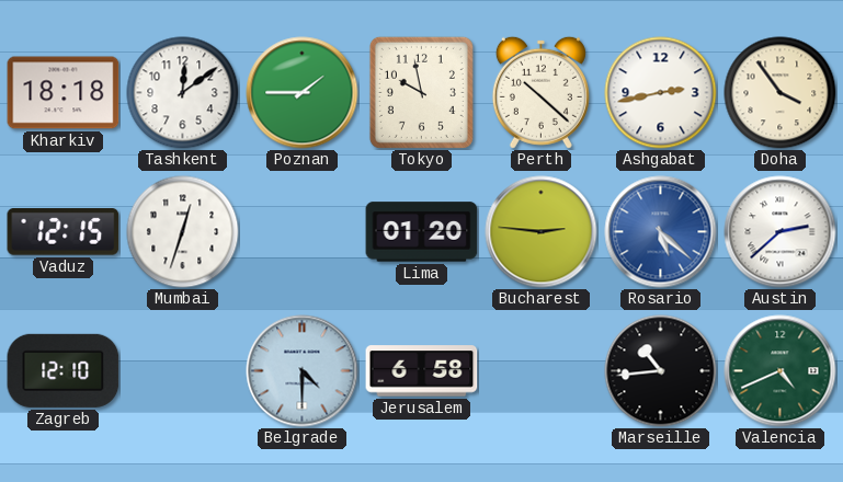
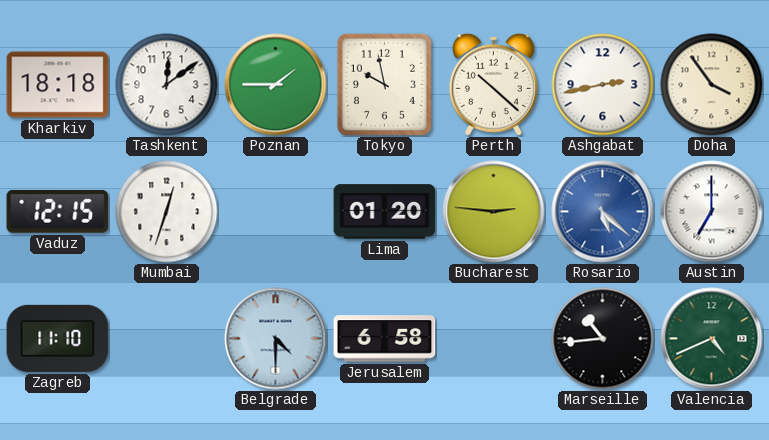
Austin: 2:38 -> 7:00 (712, 212)
Zagreb: 12:10 -> 11:10 (58, 338)
